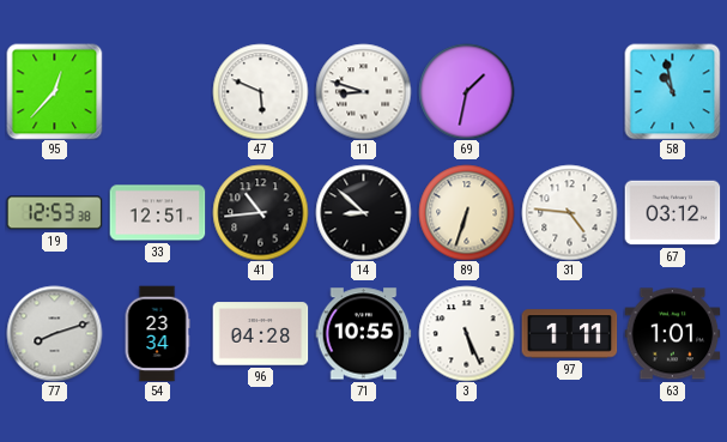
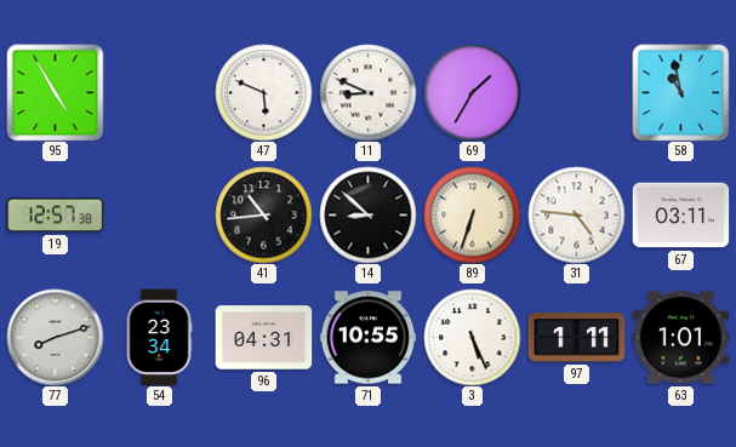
95: 12:37 -> 4:55 (55, 92)
11: 8:48 -> 8:49 (367, 92)
69: 1:32 -> 1:35 (472, 92)
19: 12:53 -> 12:57 (55, 216)
33: 12:51 -> none (157, 213)
67: 03:12 -> 03:11 (680, 216)
96: 04:28 -> 04:31 (263, 338)
